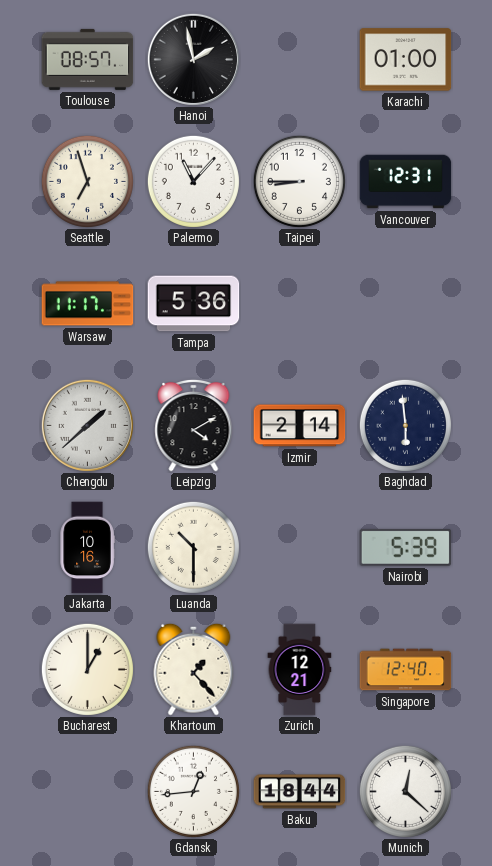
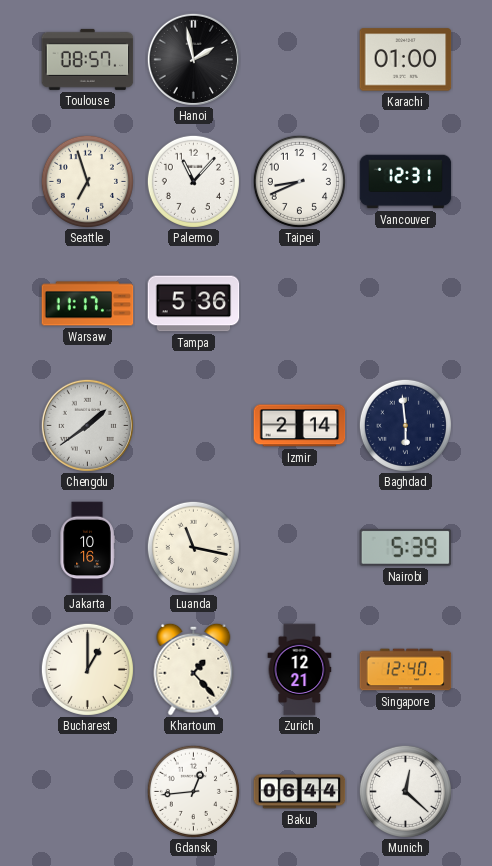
Taipei: 8:45 -> 8:41 (299, 181)
Chengdu: 1:38 -> 1:39 (87, 425)
Leipzig: 4:10 -> none (194, 425)
Luanda: 10:30 -> 11:17 (193, 547)
Baku: 18:44 -> 06:44 (300, 792)
